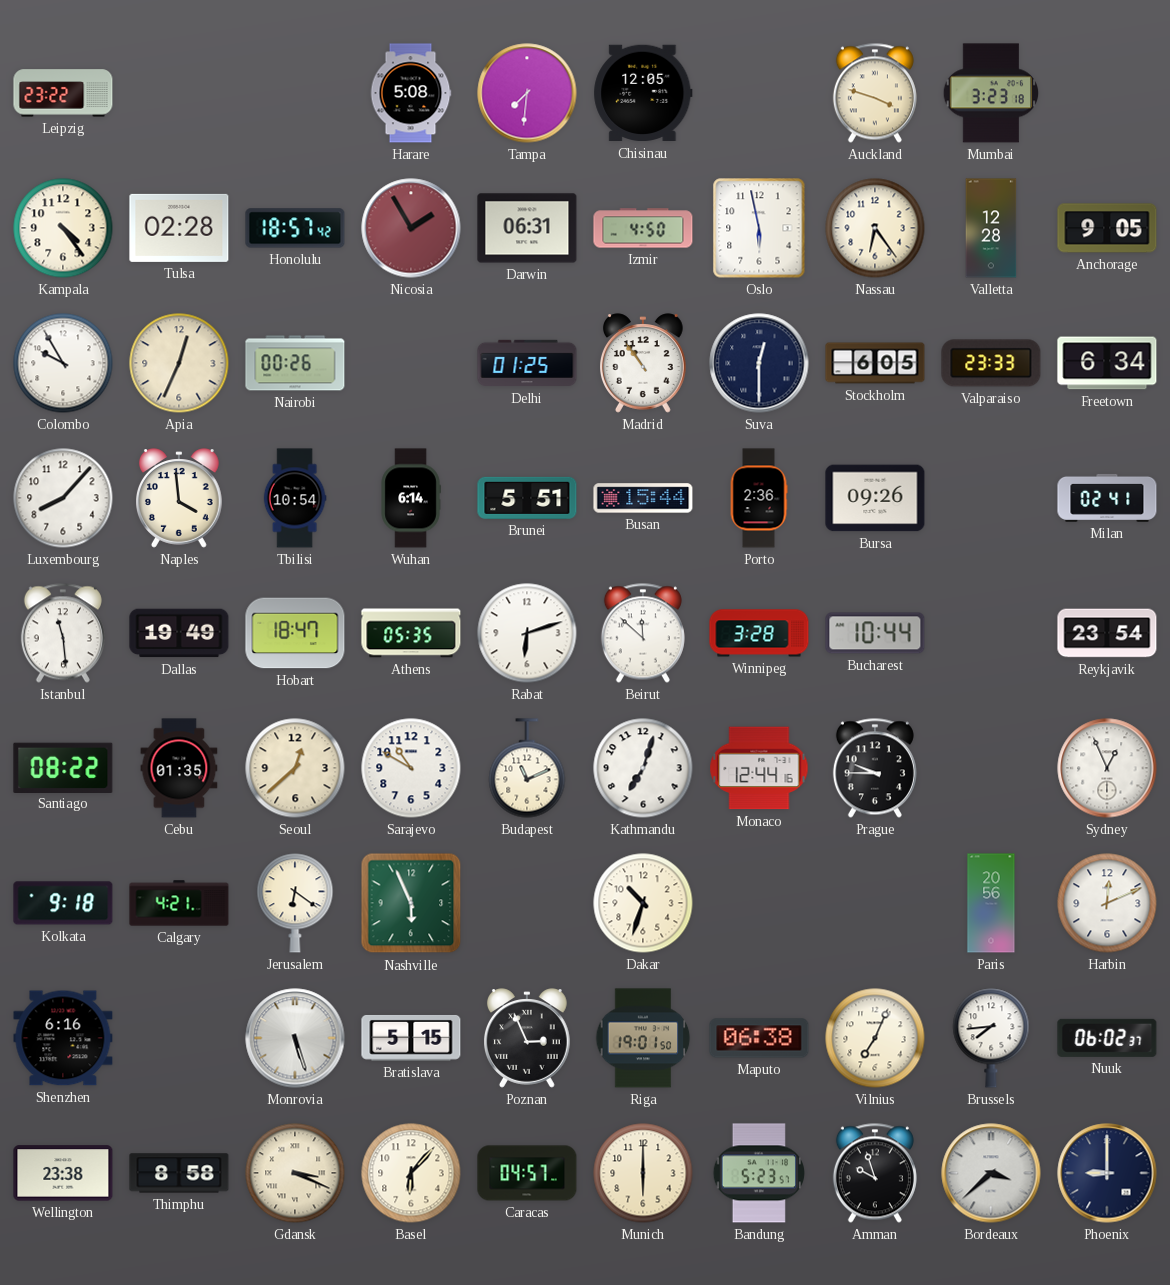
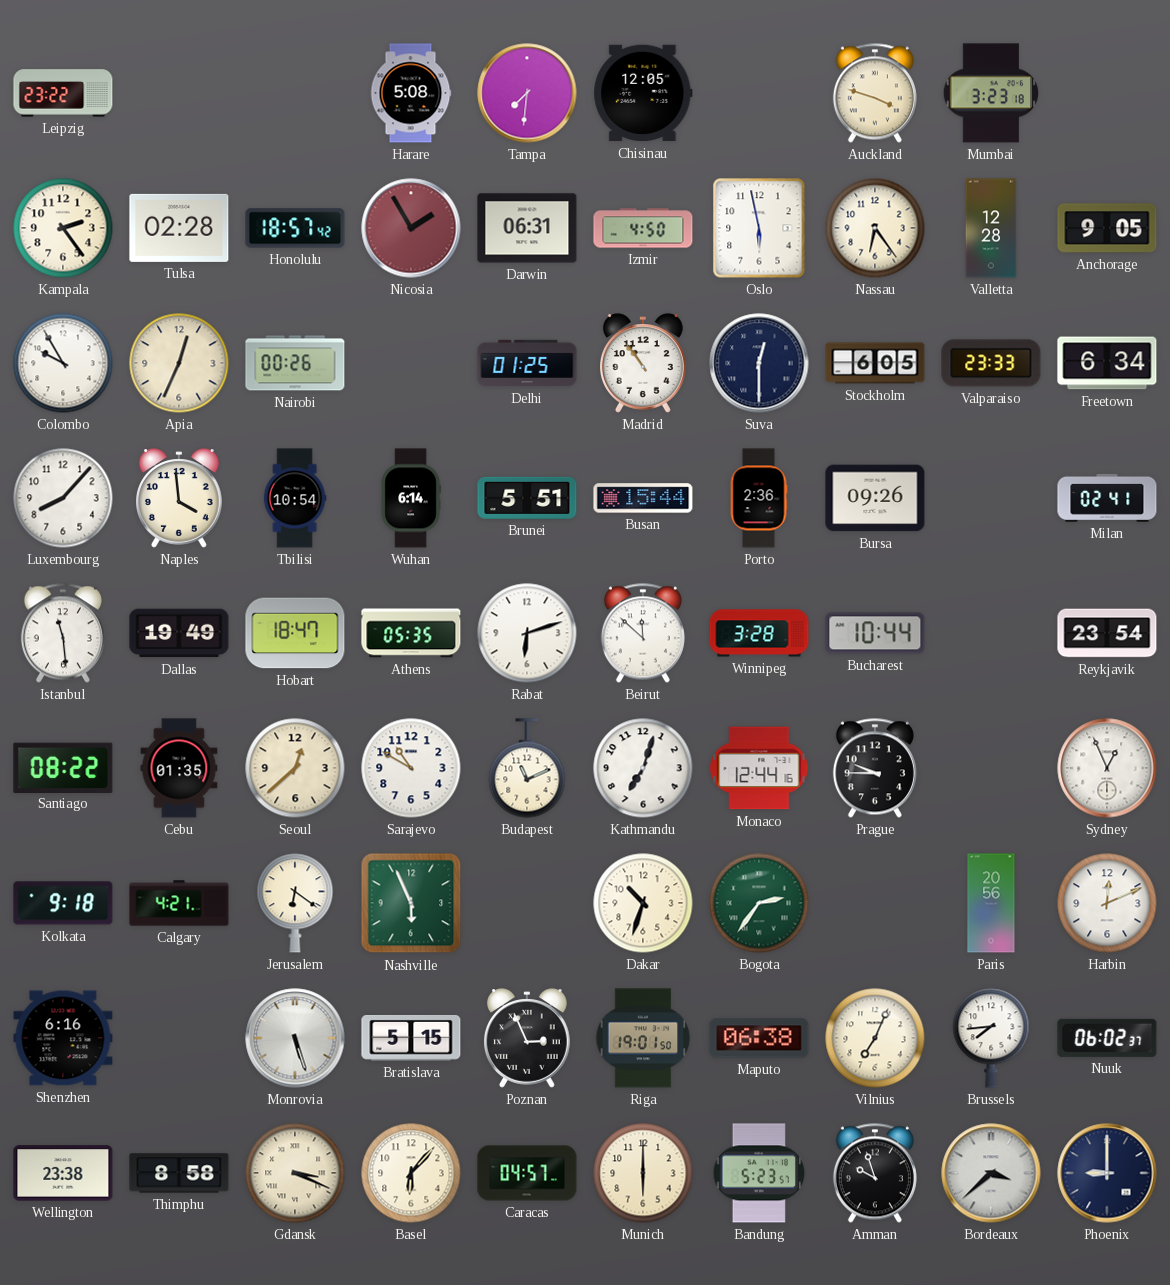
Kampala: 4:24 -> 2:24 (63, 228)
Bogota: none -> 2:36 (759, 903)
